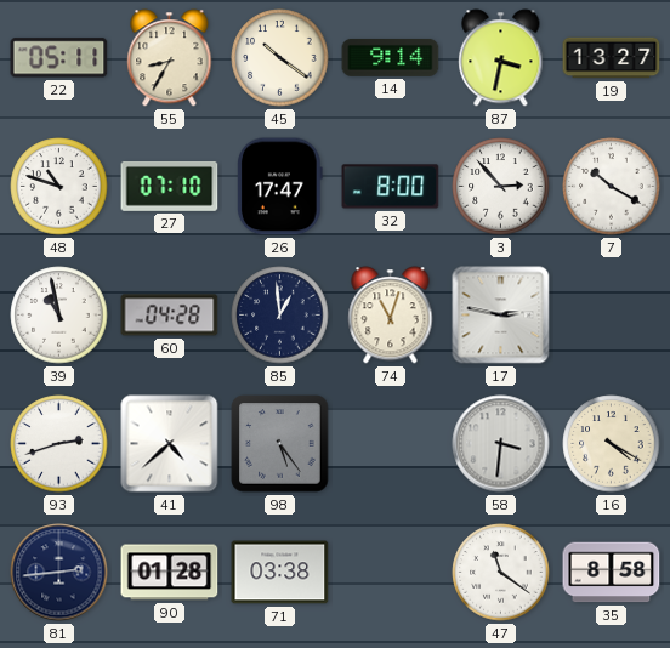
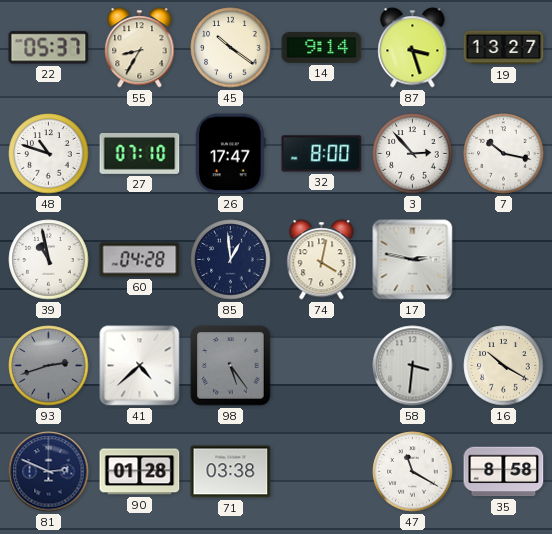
22: 05:11 -> 05:37 (49, 48)
87: 3:32 -> 3:27 (413, 48)
7: 10:20 -> 10:17 (504, 154)
74: 11:03 -> 4:02 (322, 260)
93 dial: white -> grey (49, 366)
16: 4:20 -> 10:20 (504, 366)
81: 2:44 -> 2:49 (49, 472)
47: 11:21 -> 11:20 (413, 472)
